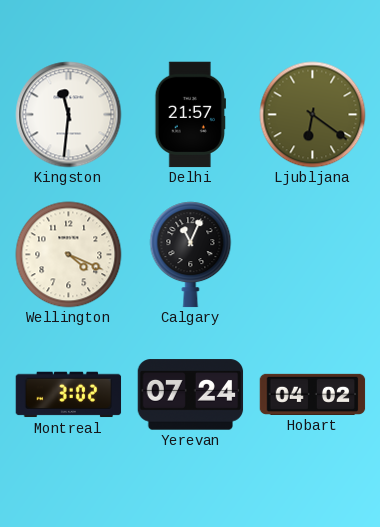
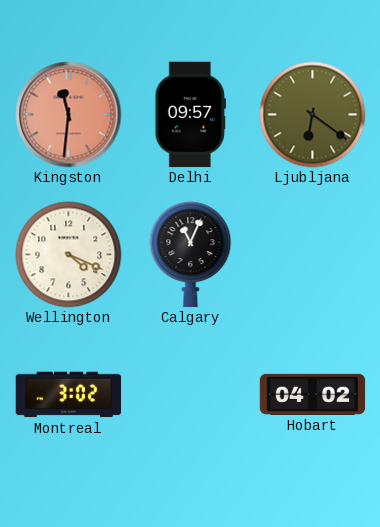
Kingston dial: white -> salmon (69, 115)
Delhi: 21:57 -> 09:57 (190, 115)
Yerevan: 07:24 -> none (191, 395)
